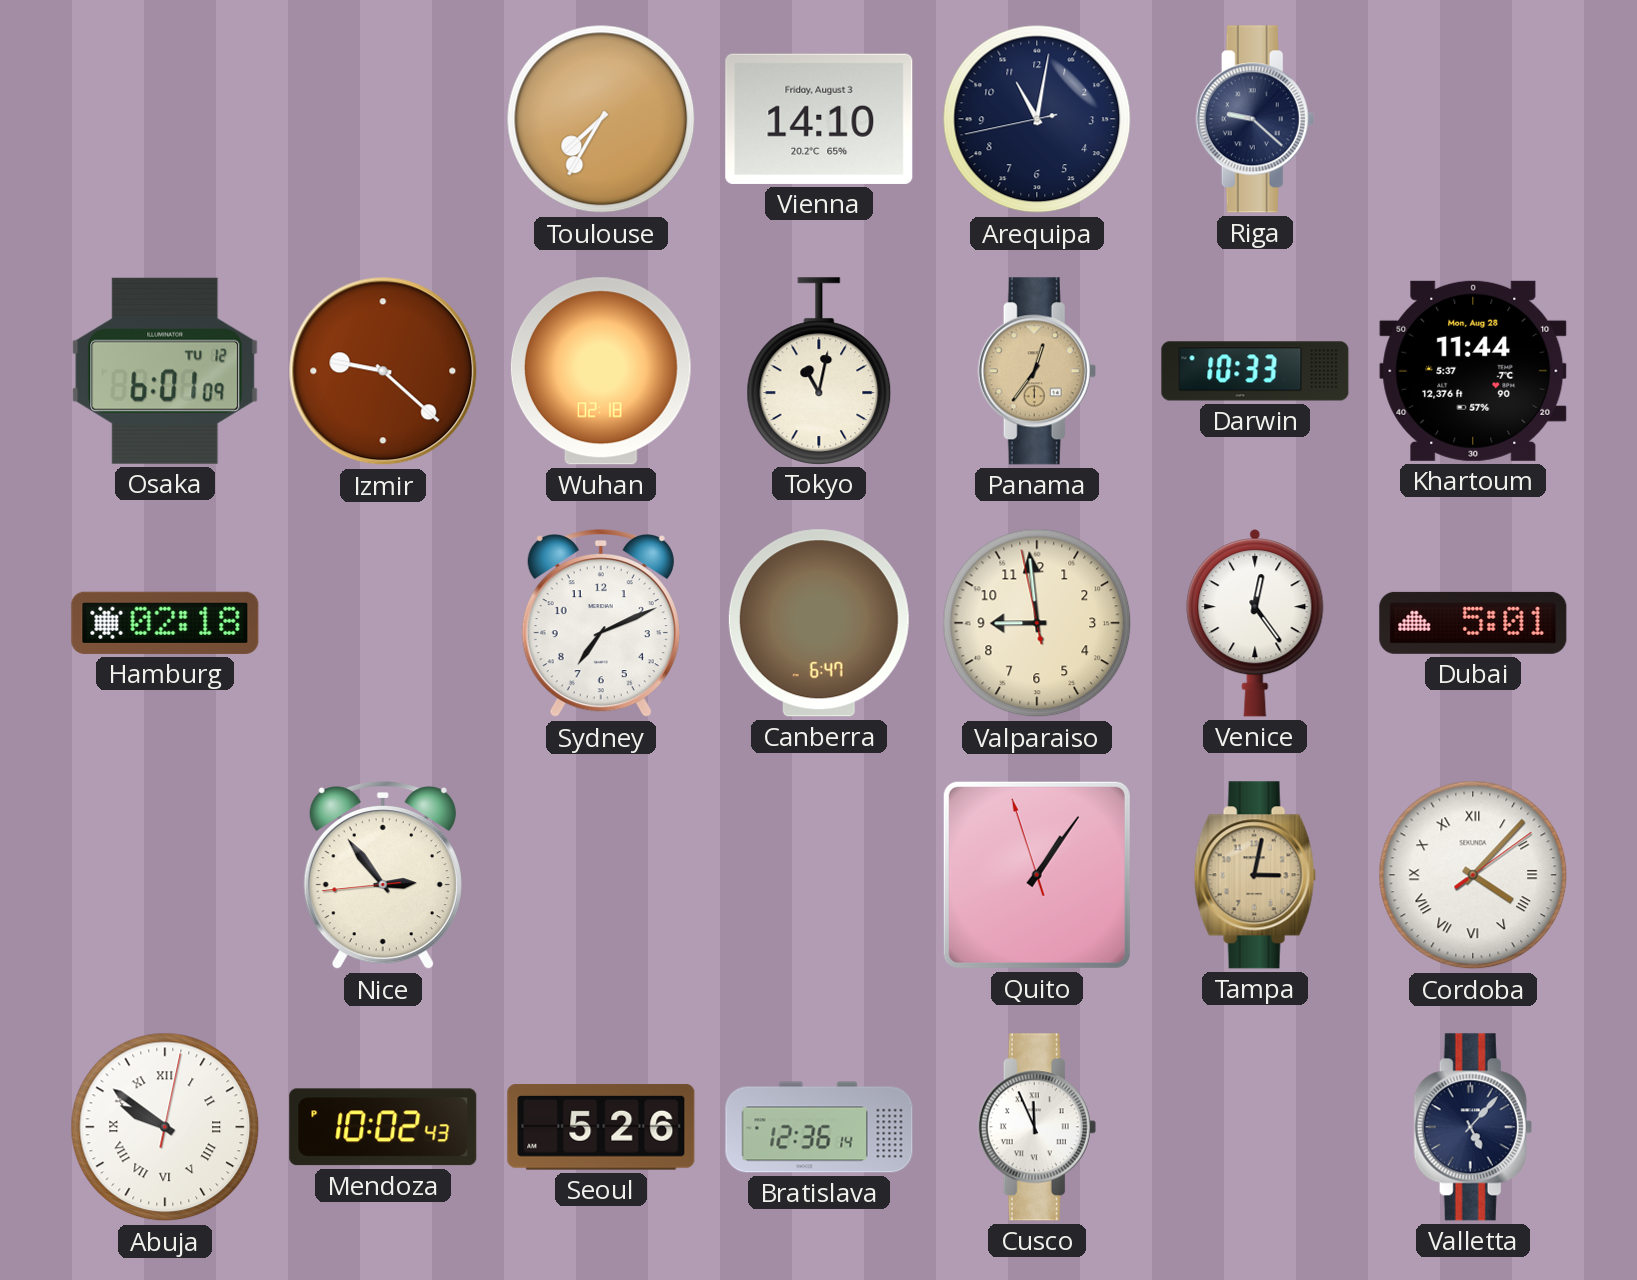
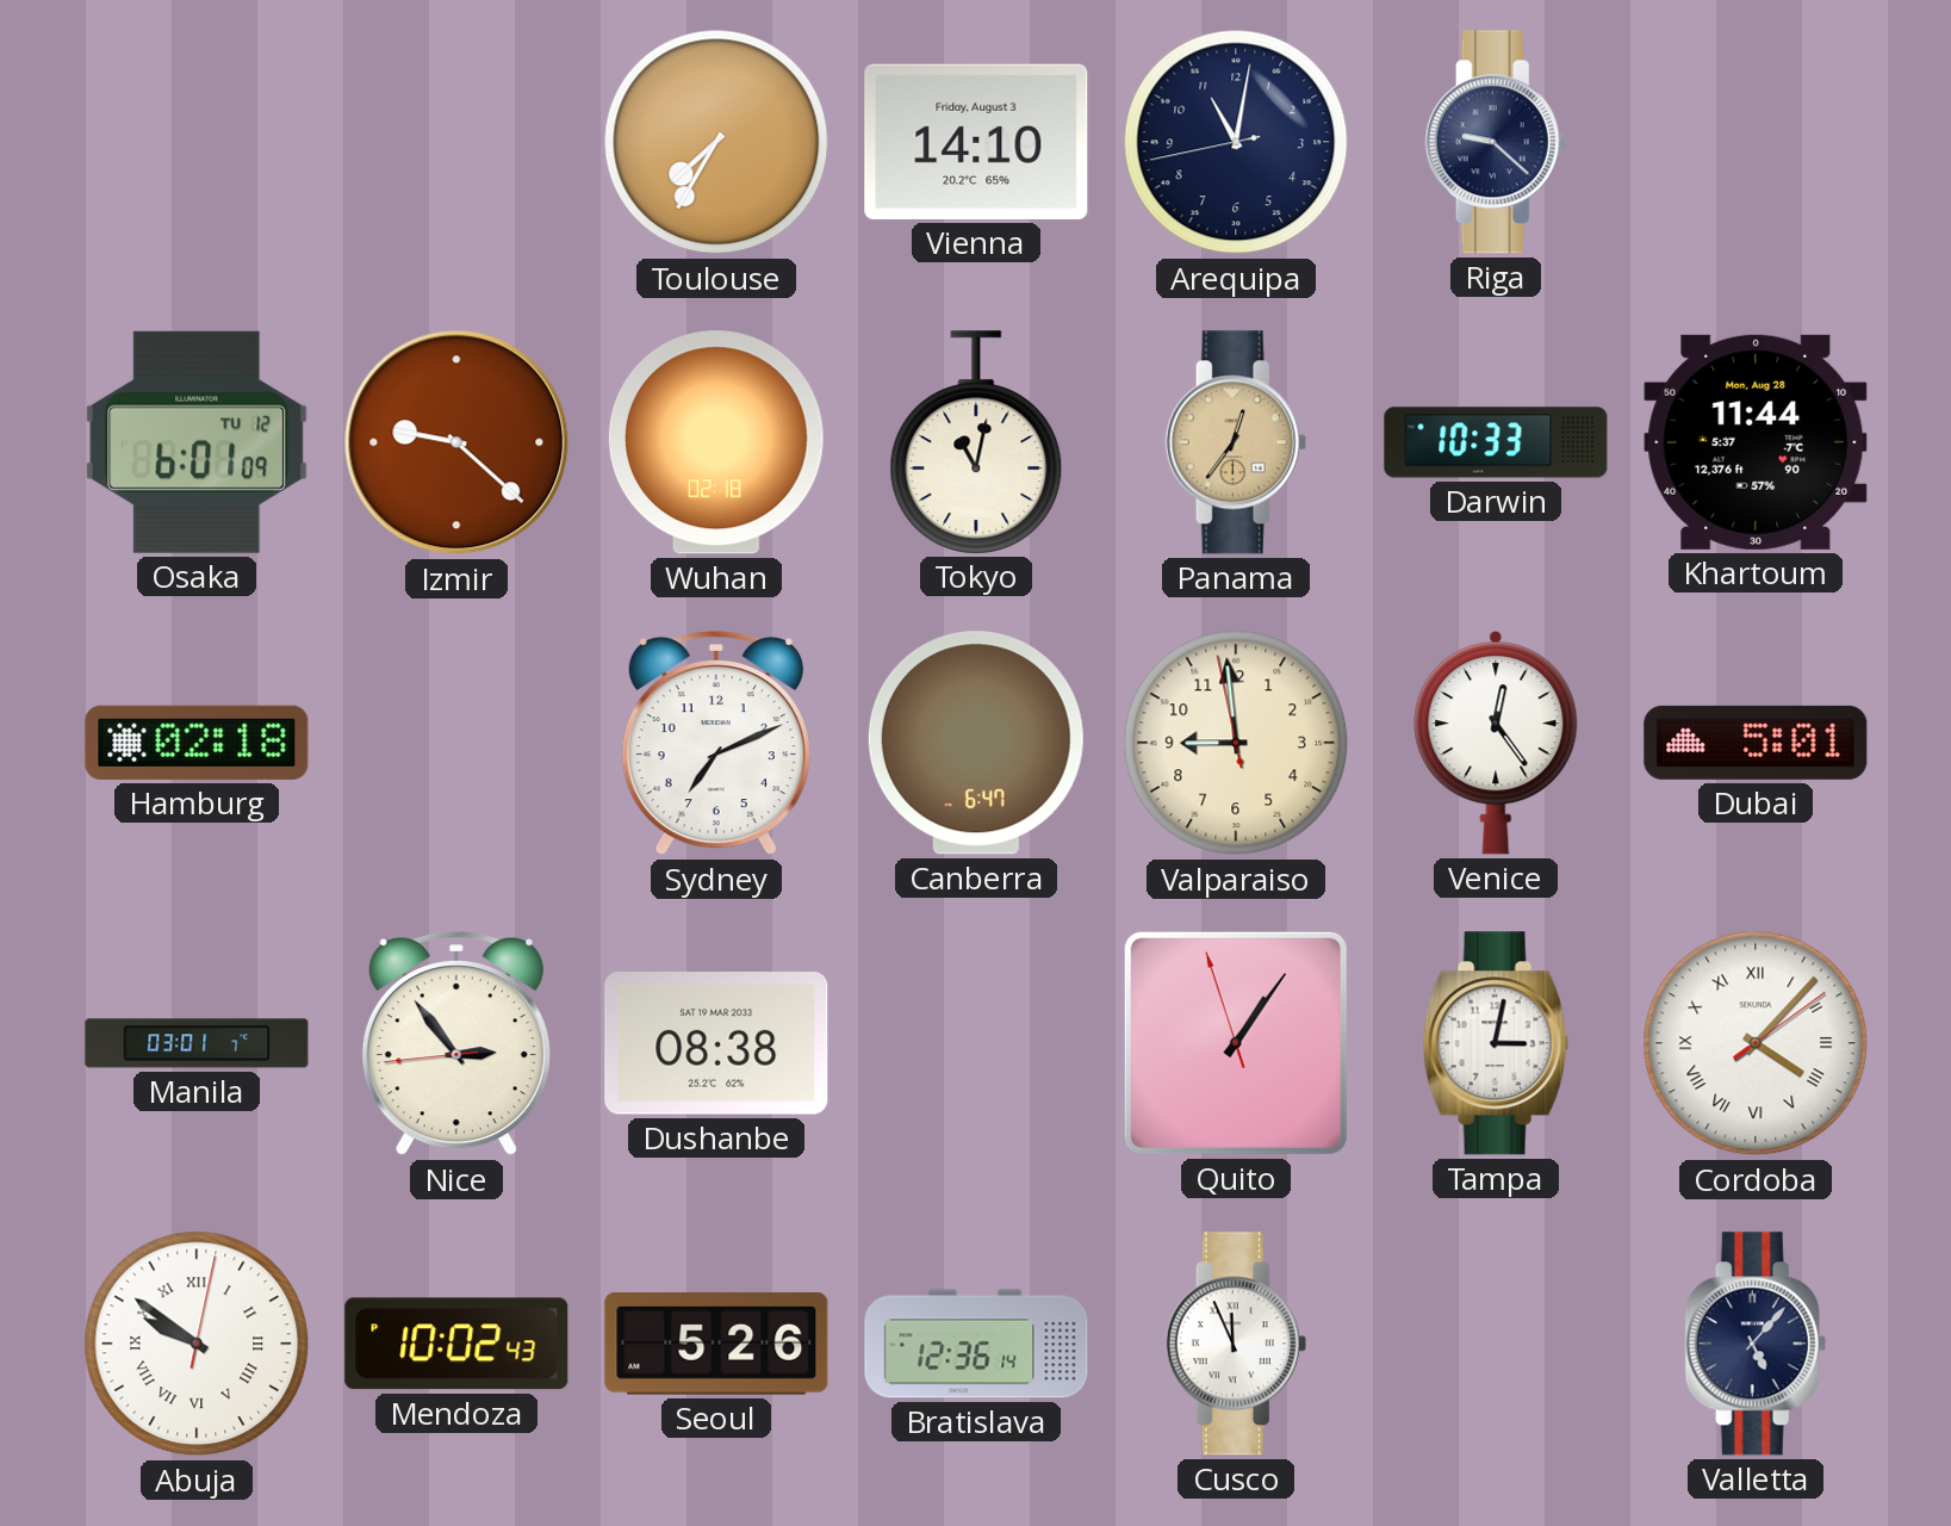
Manila: none -> 03:01 (197, 1043)
Dushanbe: none -> 08:38 (716, 1044)
Tampa dial: champagne -> white (1496, 1043)
